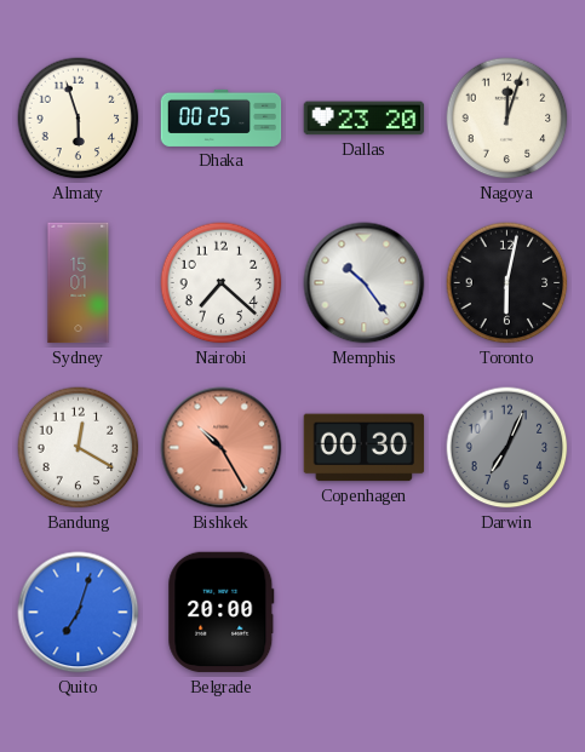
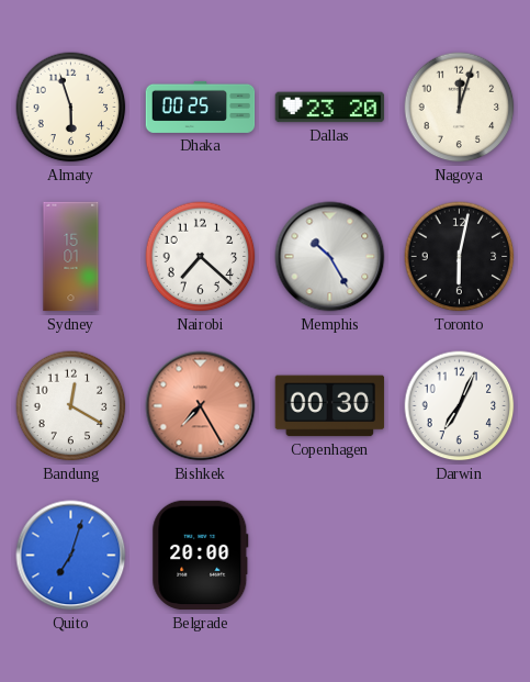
Memphis: 10:24 -> 10:25 (330, 257)
Bishkek: 10:25 -> 7:25 (201, 406)
Darwin dial: grey -> white (460, 406)
